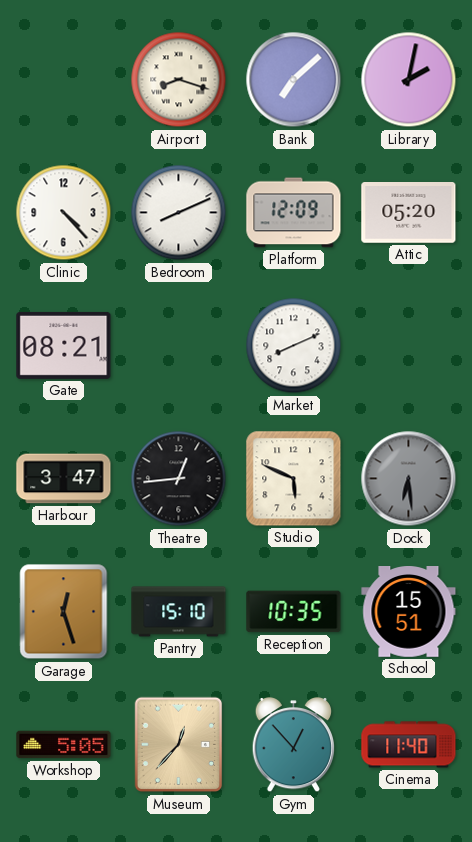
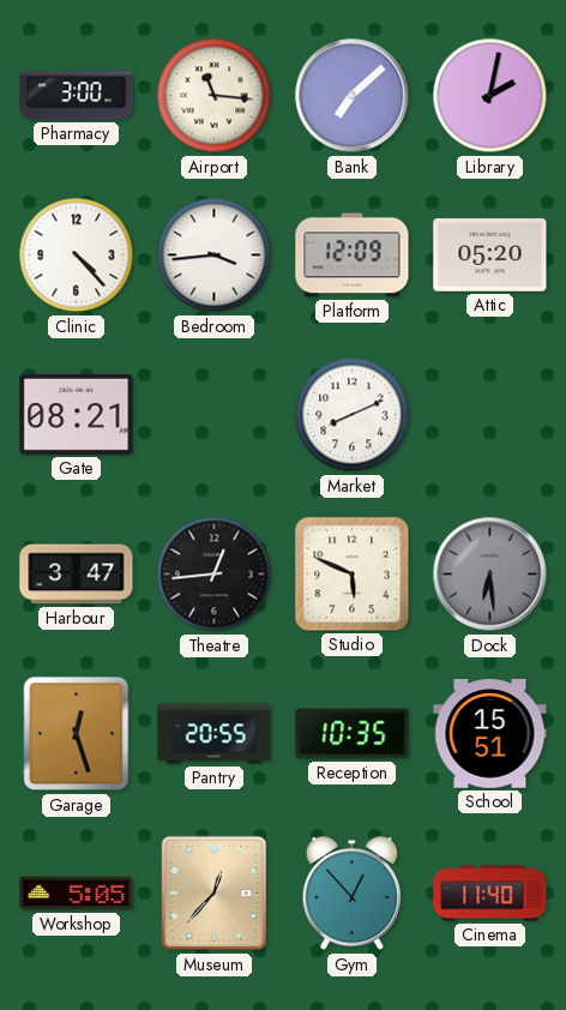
Pharmacy: none -> 3:00 (77, 96)
Airport: 8:18 -> 11:16 (215, 96)
Bedroom: 8:11 -> 3:44 (215, 255)
Pantry: 15:10 -> 20:55 (215, 734)
